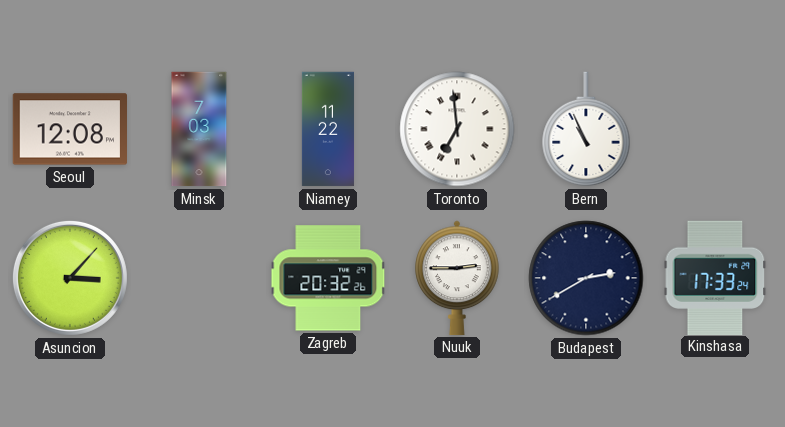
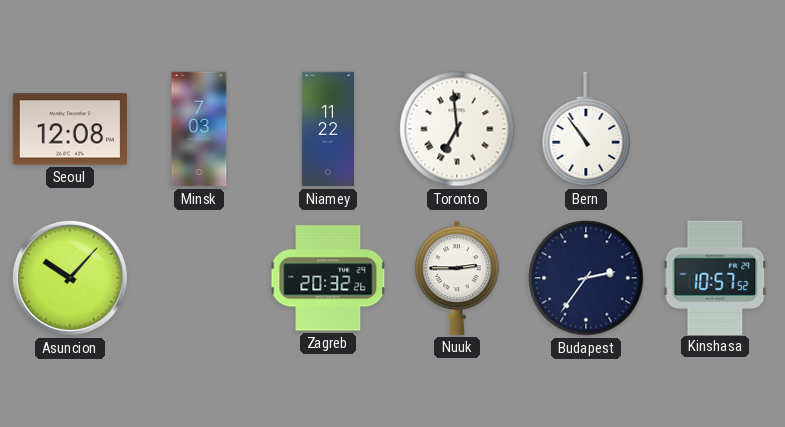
Bern: 10:56 -> 10:54 (586, 129)
Asuncion: 3:07 -> 10:07 (70, 278)
Budapest: 2:40 -> 2:36 (586, 278)
Kinshasa: 17:33 -> 10:57 (715, 277)
